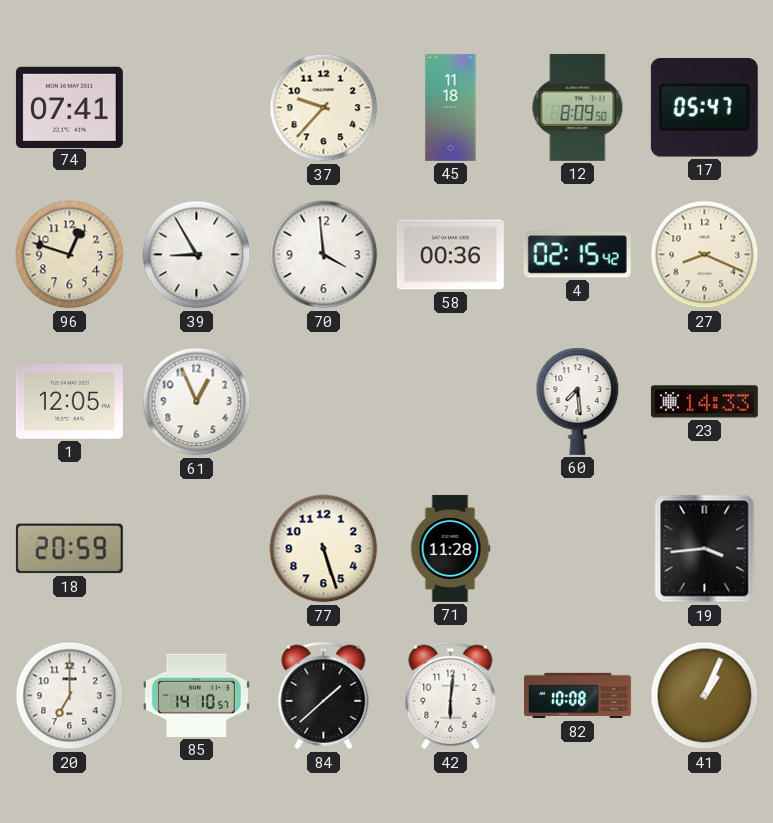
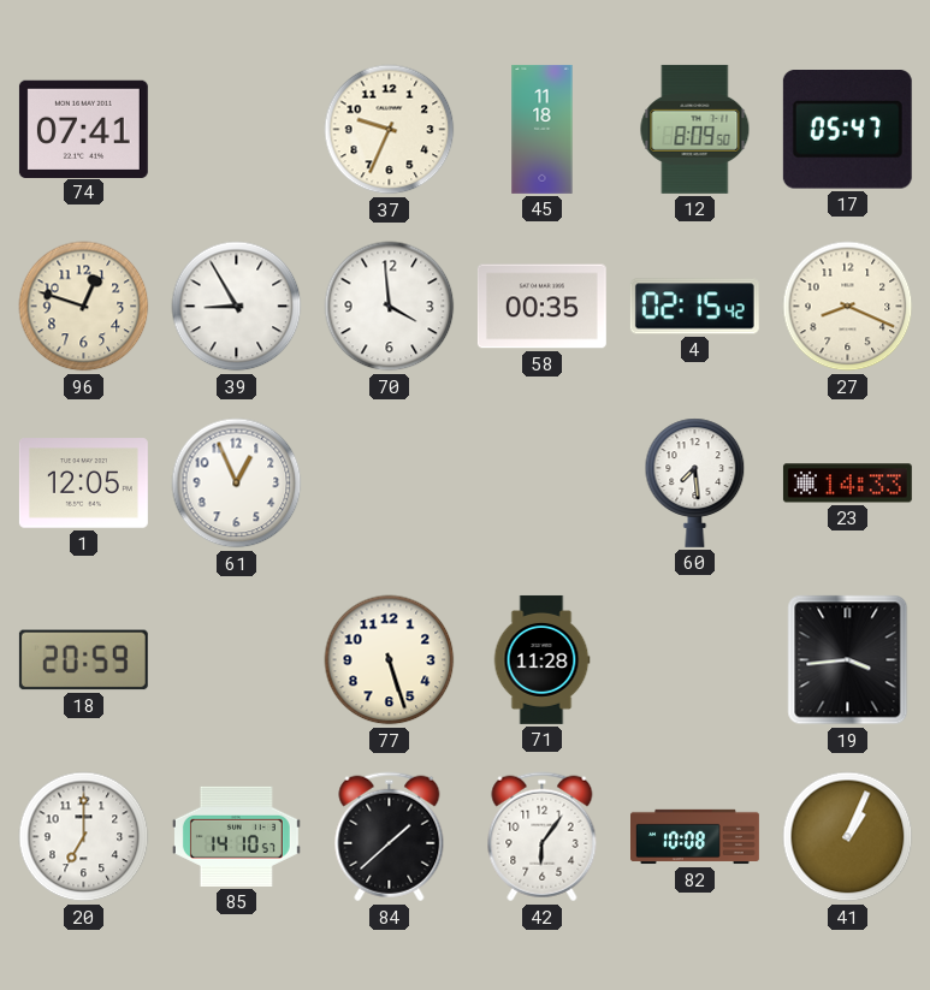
37: 9:37 -> 9:34 (390, 130)
58: 00:36 -> 00:35 (541, 307)
42: 6:01 -> 6:06 (543, 837)
